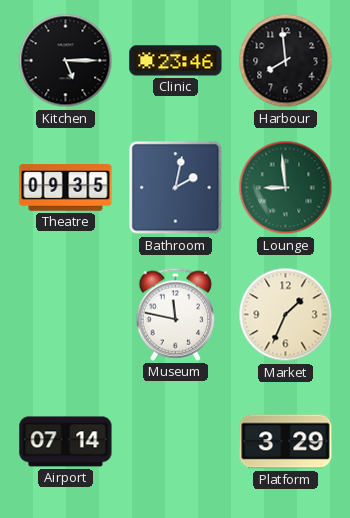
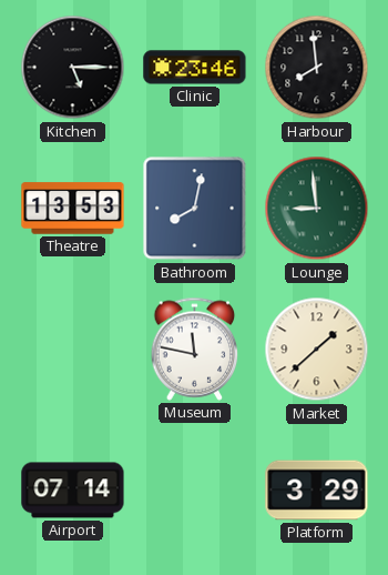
Theatre: 09:35 -> 13:53 (73, 209)
Bathroom: 2:02 -> 8:02 (195, 209)
Market: 1:34 -> 1:38 (317, 350)
